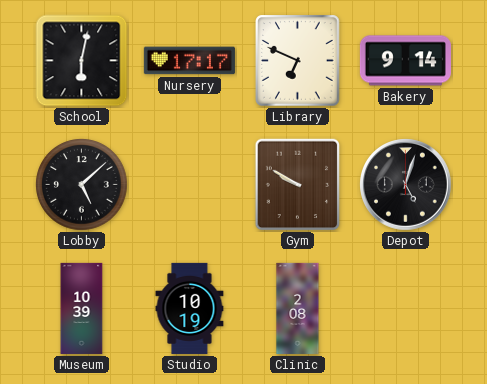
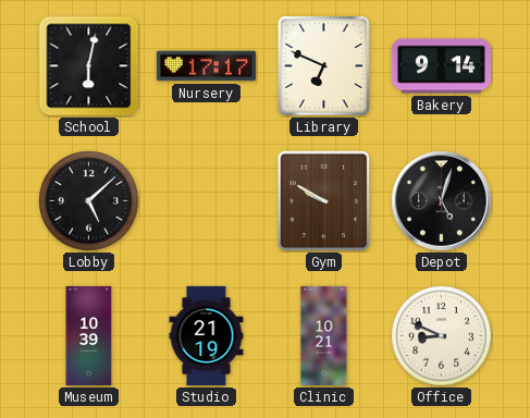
Studio: 10:19 -> 21:19 (207, 335)
Clinic: 2:08 -> 10:21 (324, 335)
Office: none -> 8:49 (442, 336)
